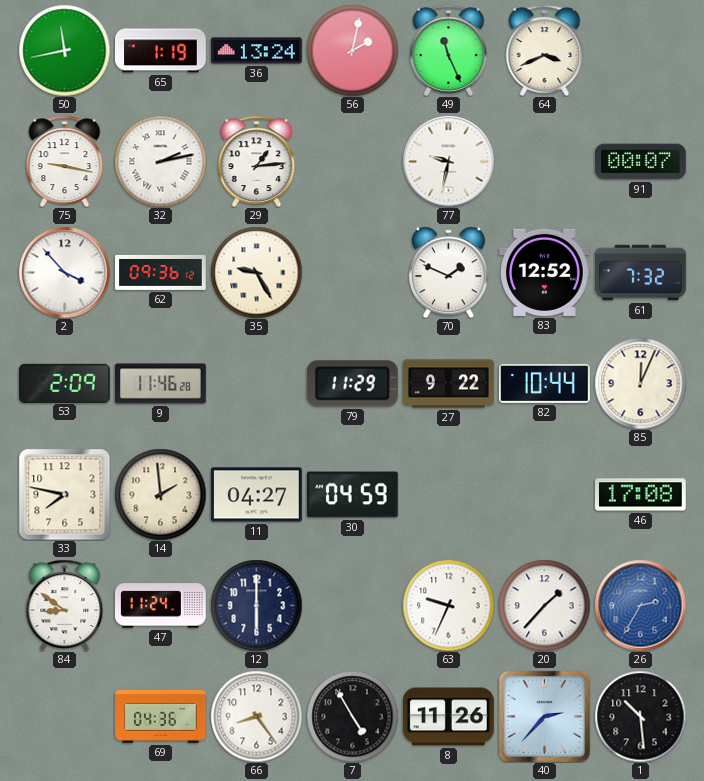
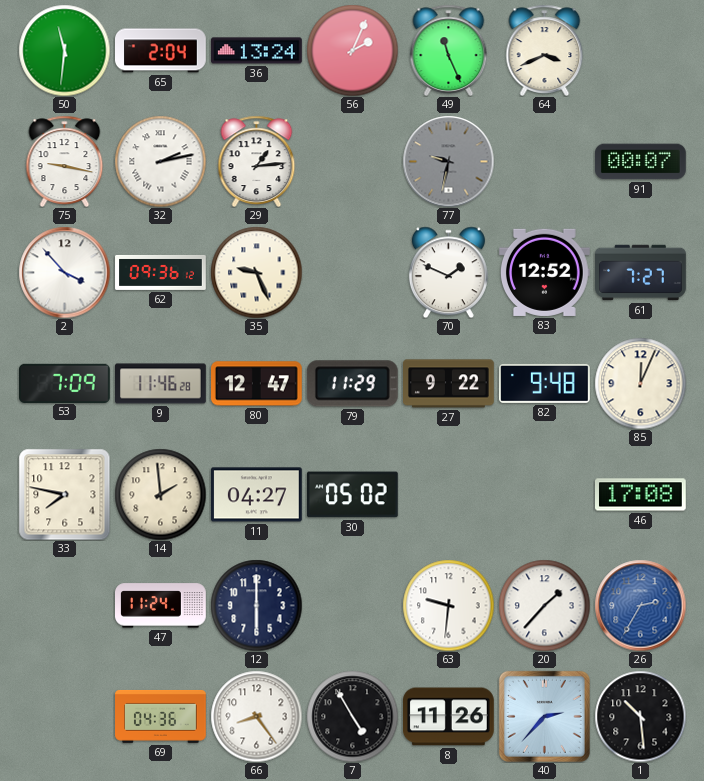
50: 11:43 -> 11:31 (64, 50)
65: 1:19 -> 2:04 (161, 51)
56: 2:02 -> 2:04 (352, 50)
77 dial: white -> grey (448, 161)
35: 9:25 -> 9:26 (256, 272)
61: 7:32 -> 7:27 (641, 273)
53: 2:09 -> 7:09 (65, 383)
80: none -> 12:47 (257, 384)
82: 10:44 -> 9:48 (545, 384)
30: 04:59 -> 05:02 (352, 495)
84: 8:51 -> none (65, 605)
63: 9:34 -> 9:31 (448, 605)
